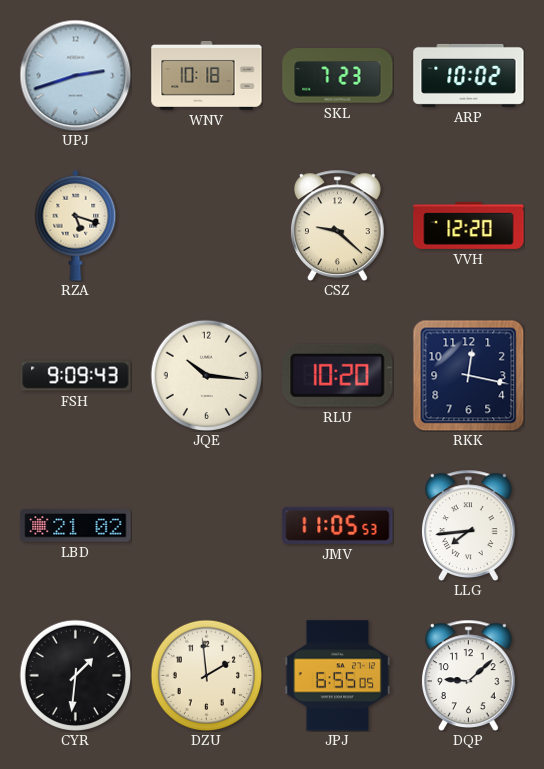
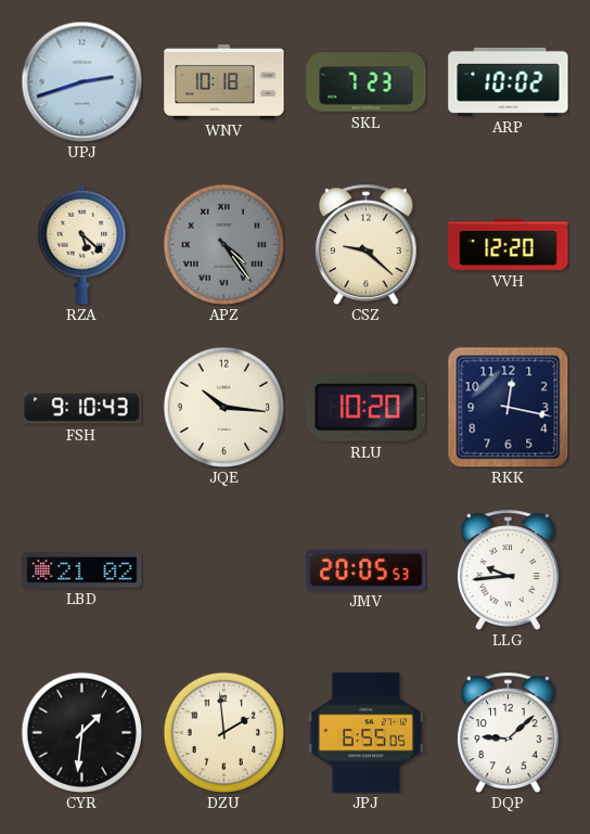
RZA: 5:18 -> 5:22 (82, 244)
APZ: none -> 4:24 (223, 244)
FSH: 9:09 -> 9:10 (82, 408)
JMV: 11:05 -> 20:05 (367, 569)
LLG: 7:44 -> 9:44 (509, 569)
